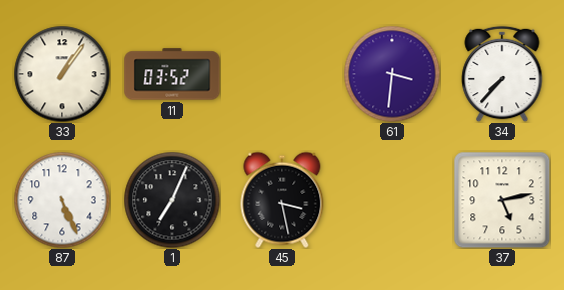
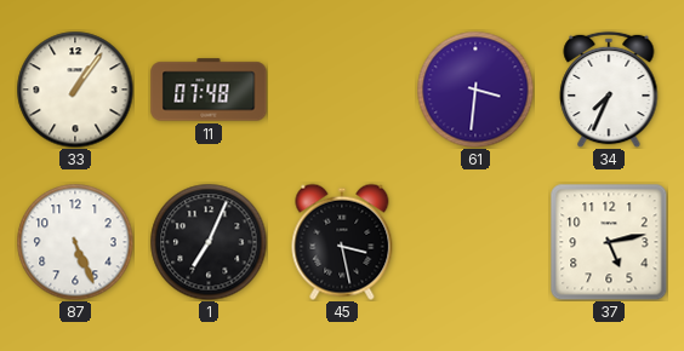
11: 03:52 -> 07:48 (209, 90)
34: 7:37 -> 7:34 (609, 90)
